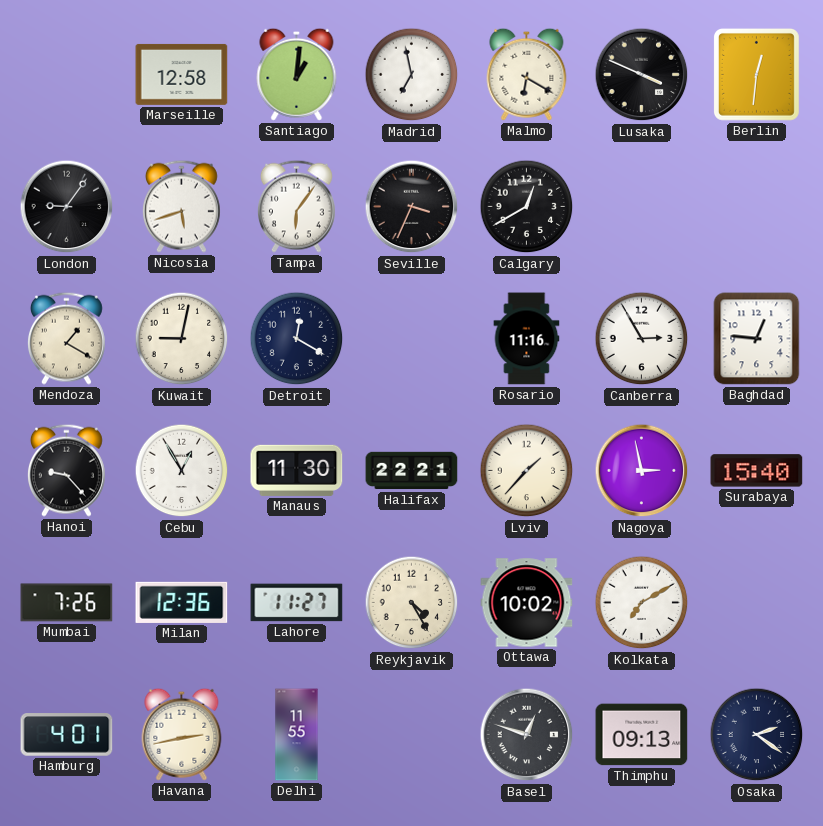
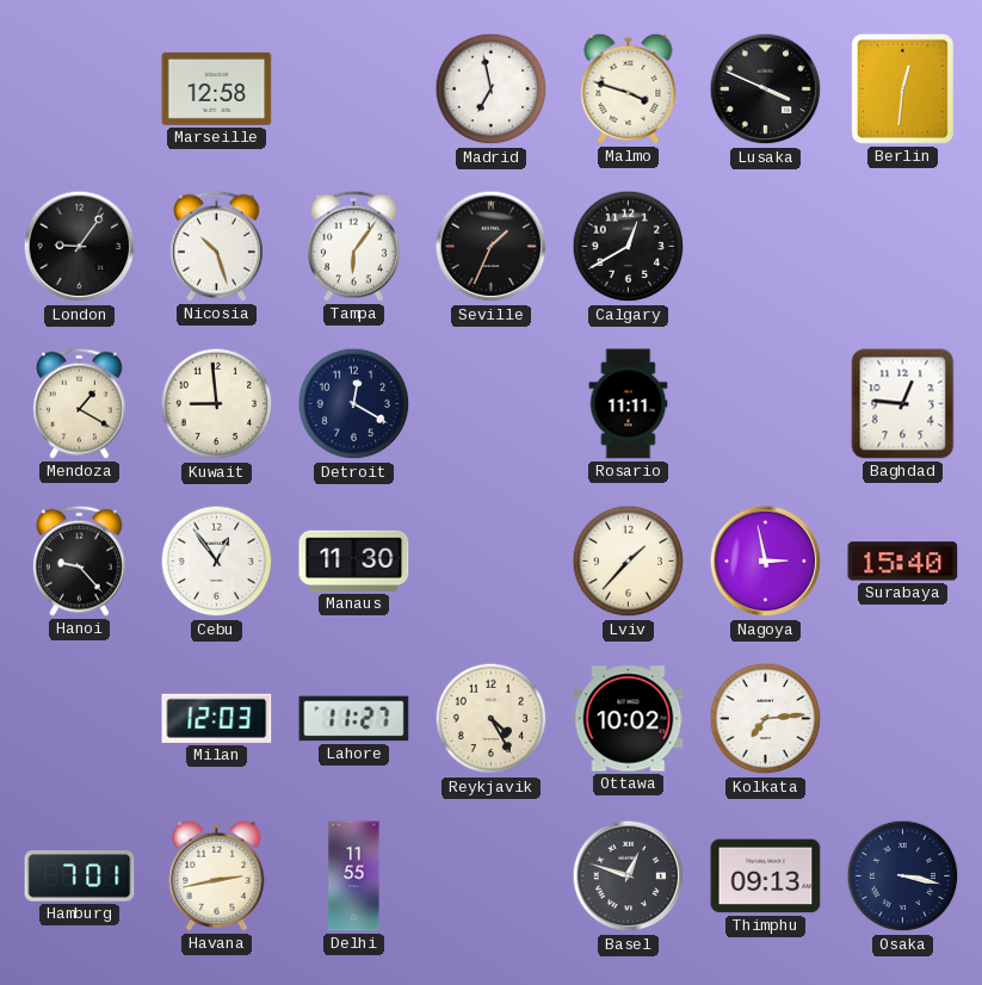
Santiago: 1:01 -> none (297, 74)
Malmo: 6:20 -> 3:48 (629, 88)
Nicosia: 5:42 -> 10:27 (216, 246)
Seville: 3:34 -> 1:34 (492, 247)
Kuwait: 9:02 -> 8:59 (217, 404)
Rosario: 11:16 -> 11:11 (629, 404)
Canberra: 2:55 -> none (642, 339)
Cebu: 12:55 -> 12:54 (217, 562)
Halifax: 22:21 -> none (412, 471)
Mumbai: 7:26 -> none (67, 603)
Milan: 12:36 -> 12:03 (217, 718)
Kolkata: 7:10 -> 7:14 (766, 719)
Hamburg: 4:01 -> 7:01 (80, 876)
Osaka: 2:21 -> 3:17 (903, 876)
